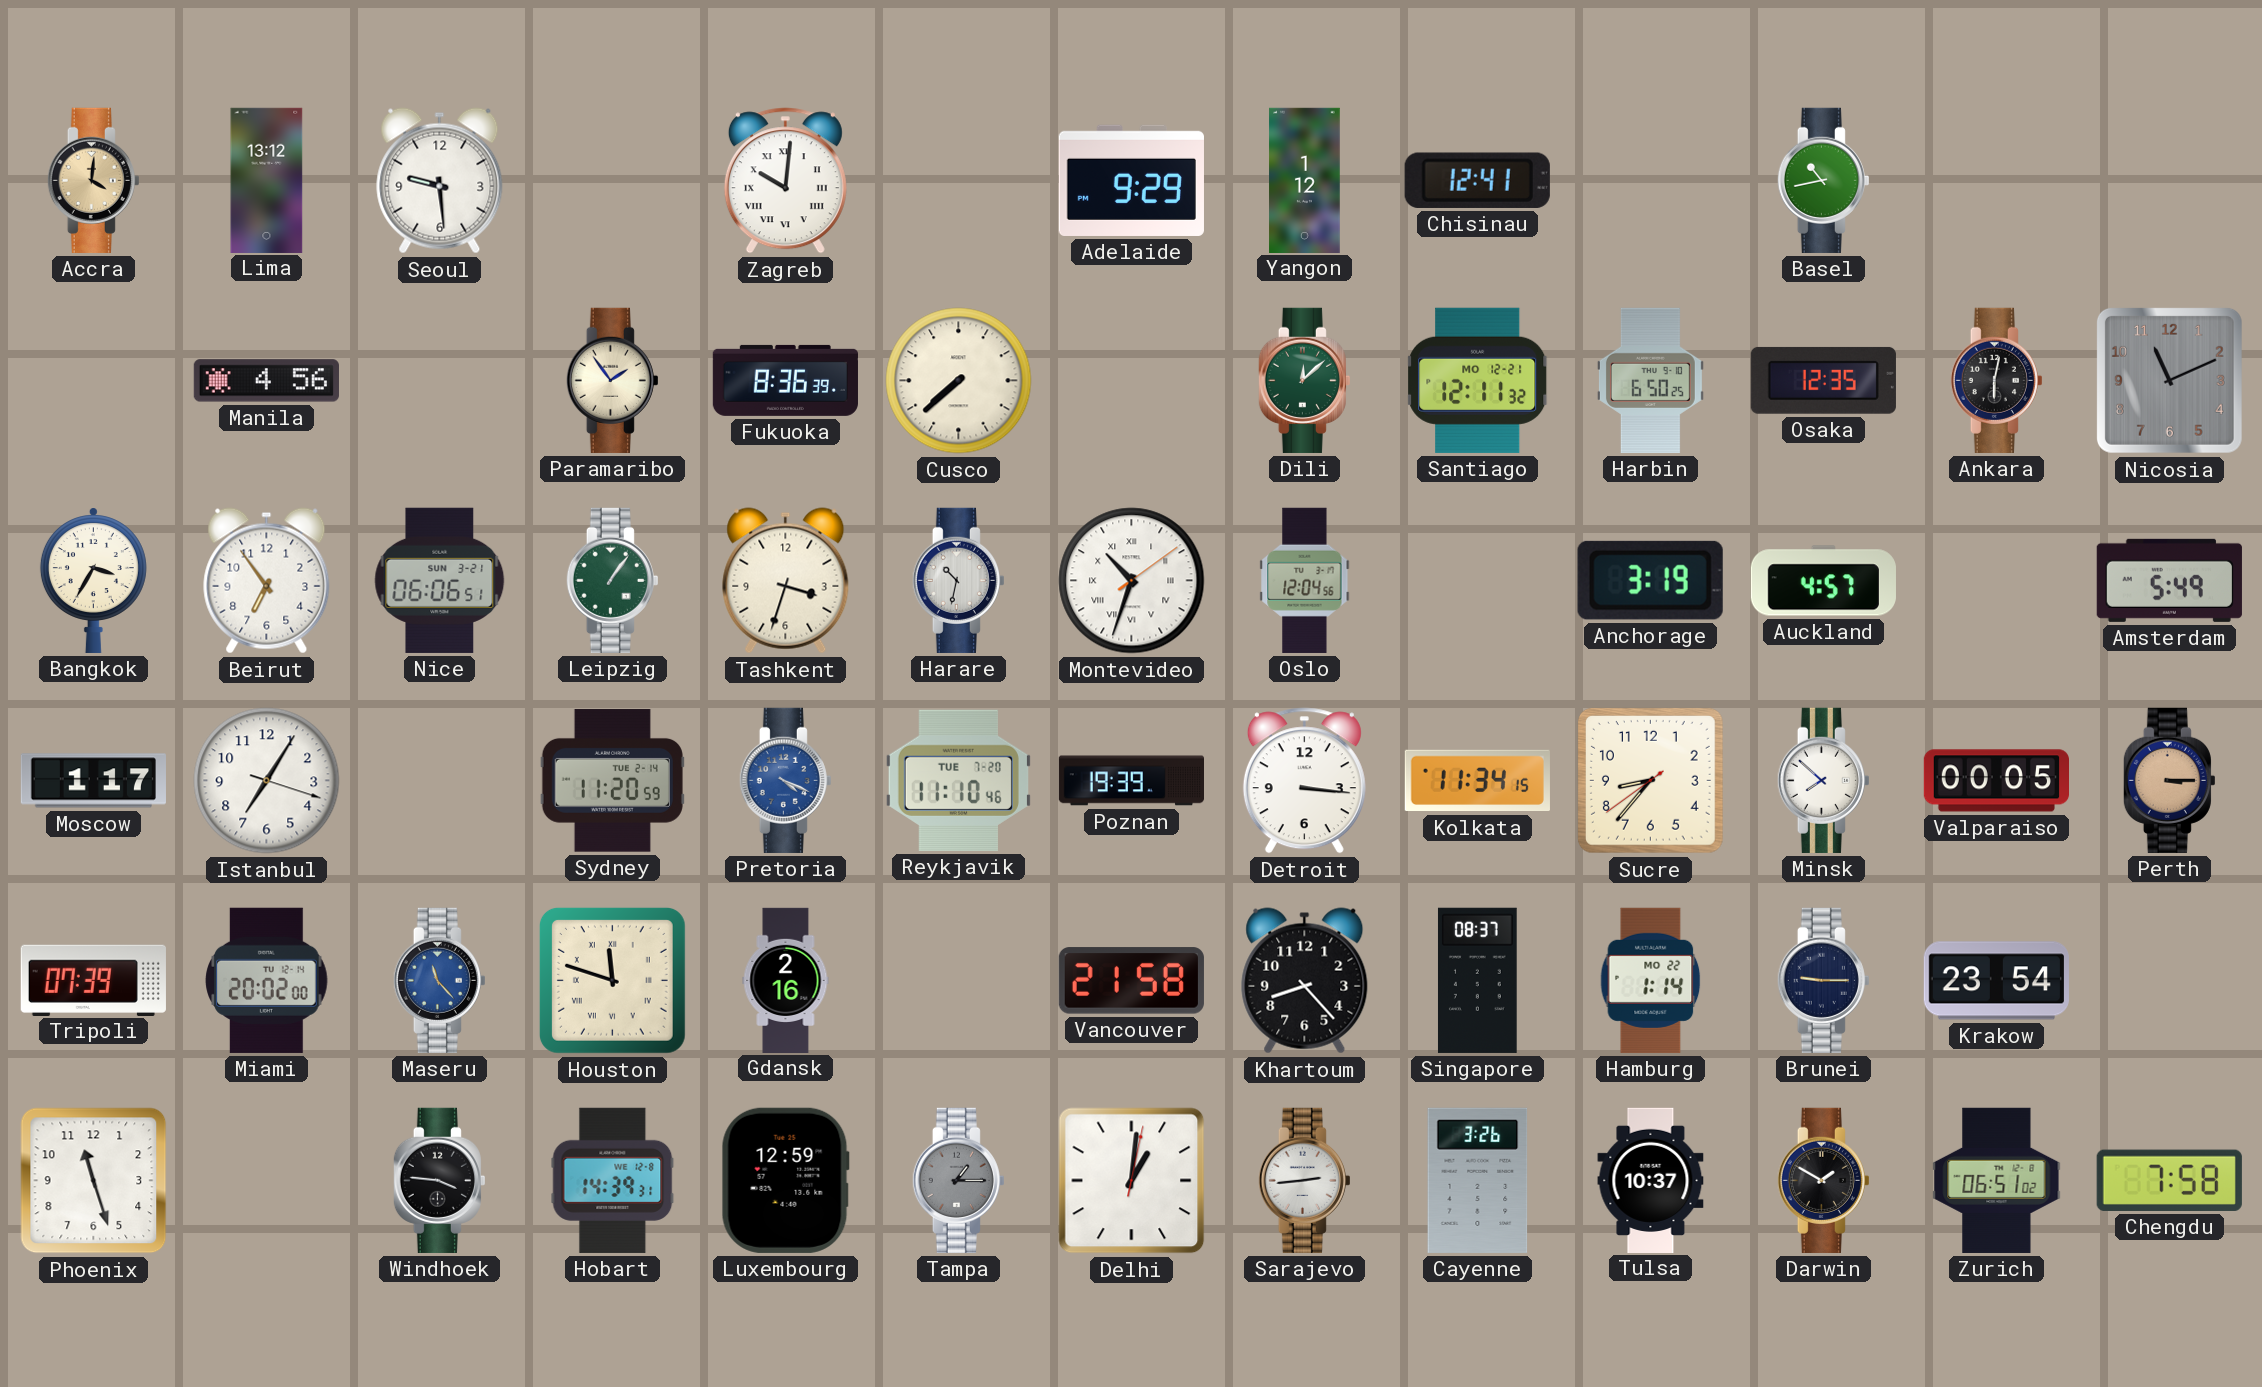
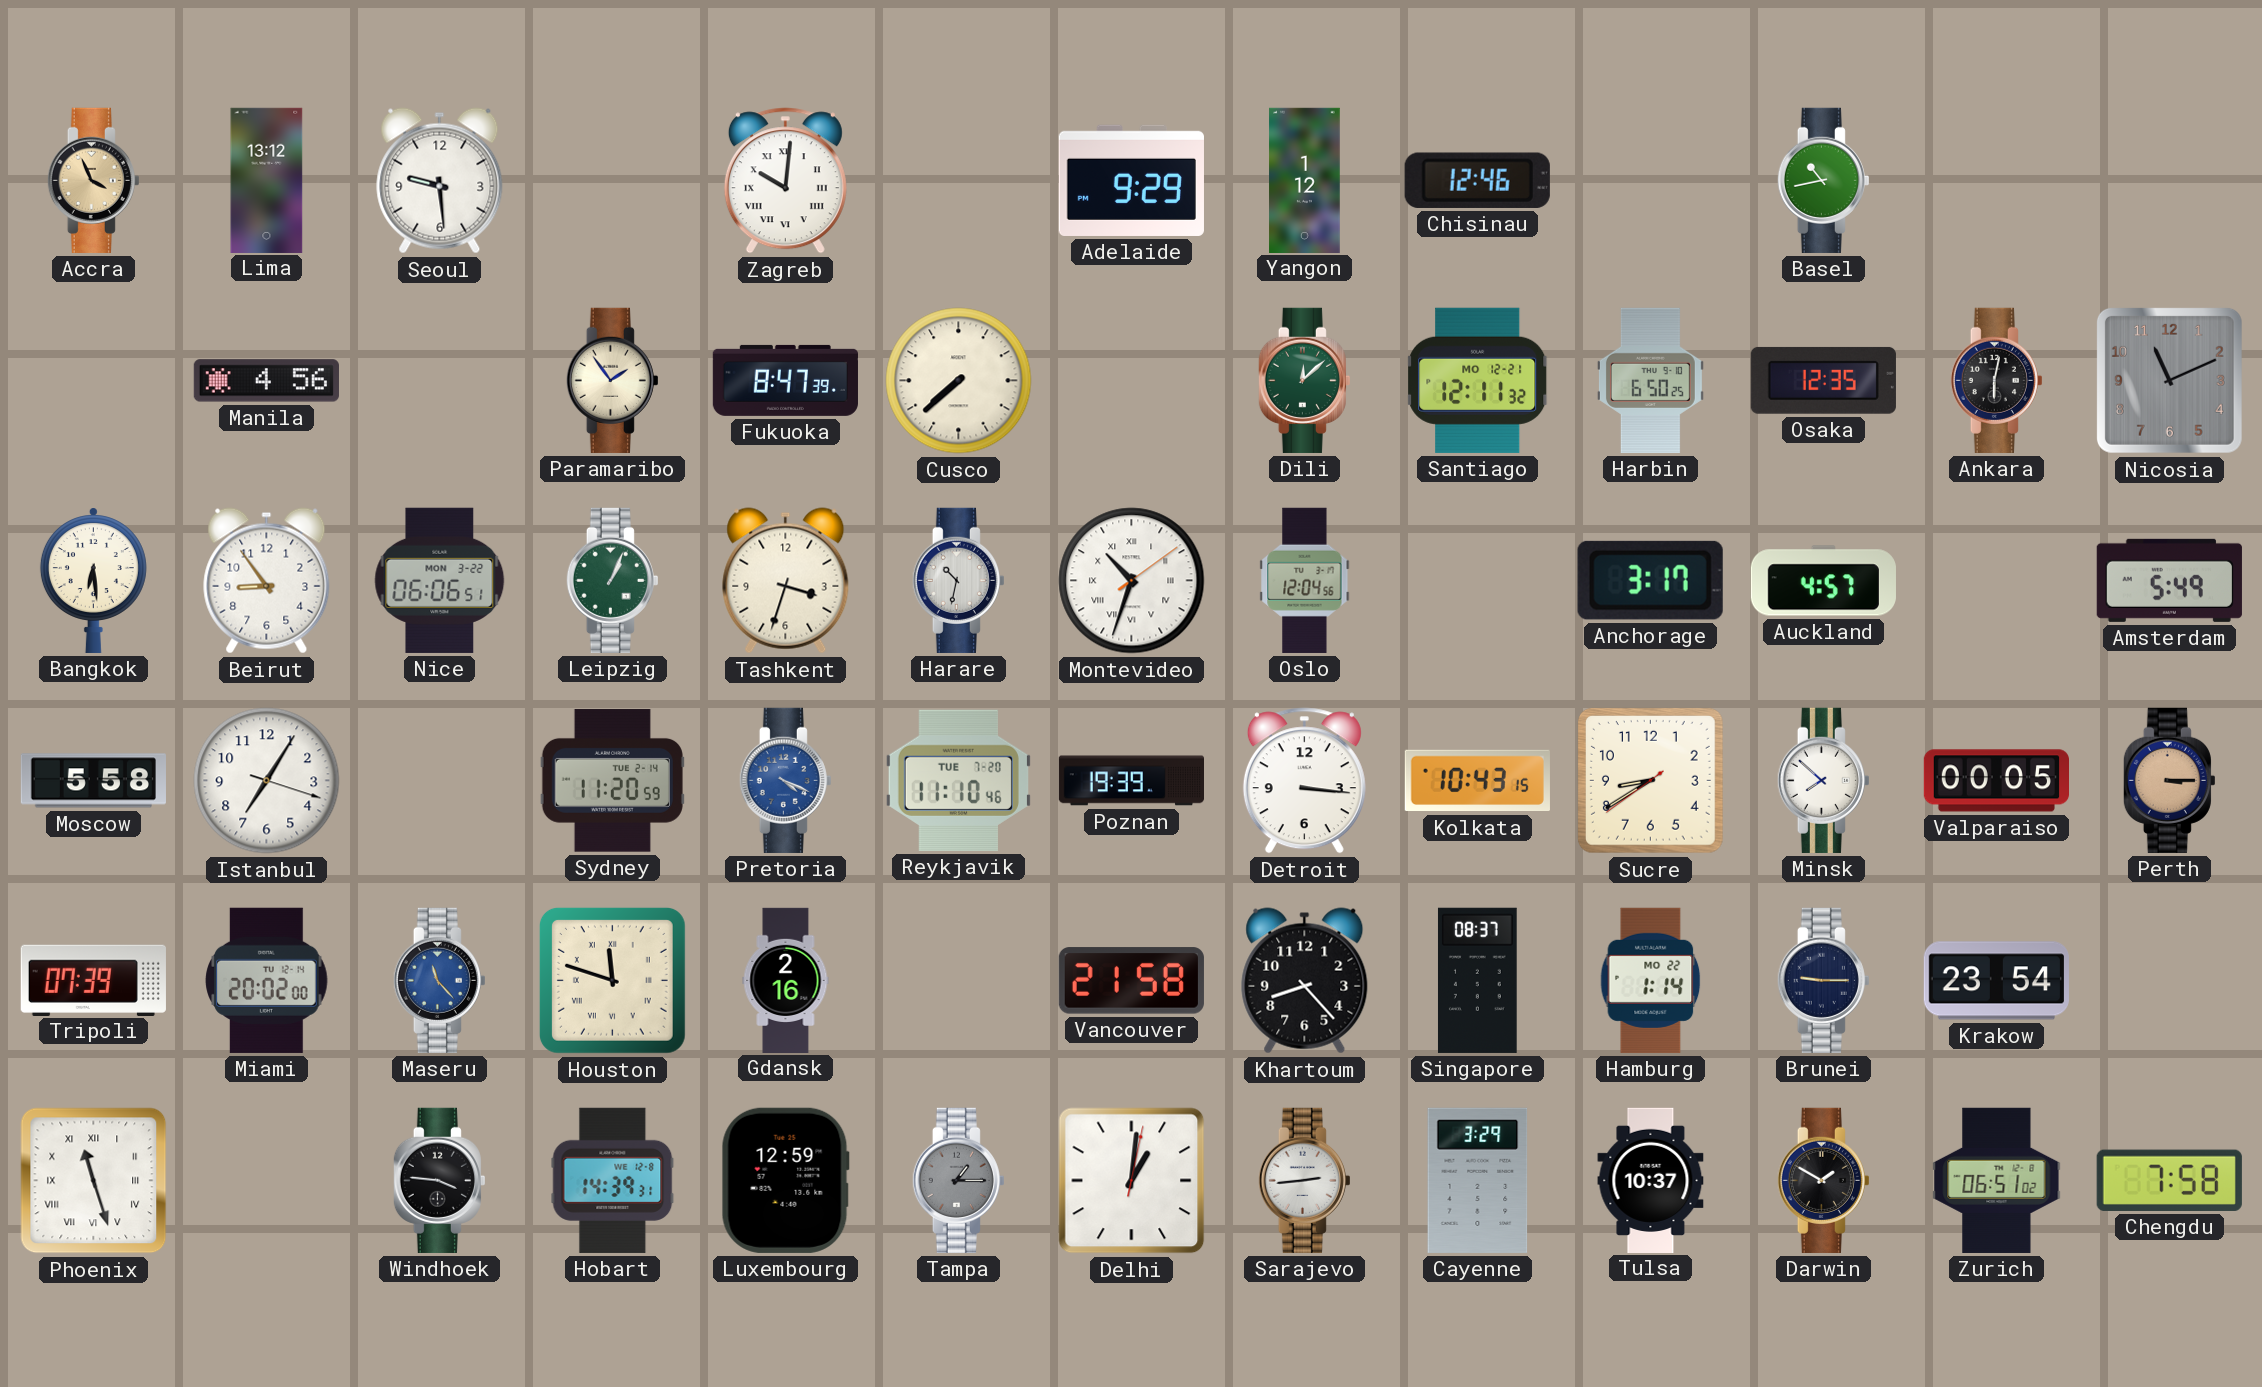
Accra: 4:01 -> 3:56 (93, 180)
Chisinau: 12:41 -> 12:46 (1477, 180)
Fukuoka: 8:36 -> 8:47 (785, 380)
Bangkok: 3:35 -> 6:29 (93, 580)
Beirut: 6:54 -> 8:54 (267, 581)
Nice date: SUN 3-21 -> MON 3-22 (440, 580)
Leipzig: 1:06 -> 1:04 (612, 580)
Anchorage: 3:19 -> 3:17 (1650, 580)
Moscow: 1:17 -> 5:58 (93, 781)
Kolkata: 11:34 -> 10:43 (1477, 781)
Sucre: 8:36 -> 8:39 (1650, 780)
Phoenix numerals: Arabic -> Roman (94, 1181)
Cayenne: 3:26 -> 3:29 (1478, 1180)
